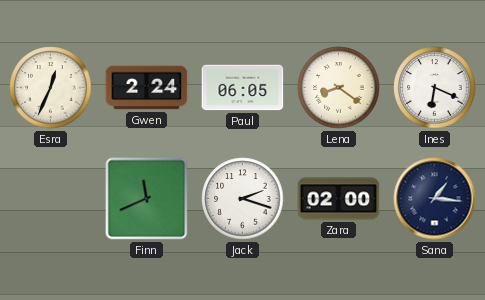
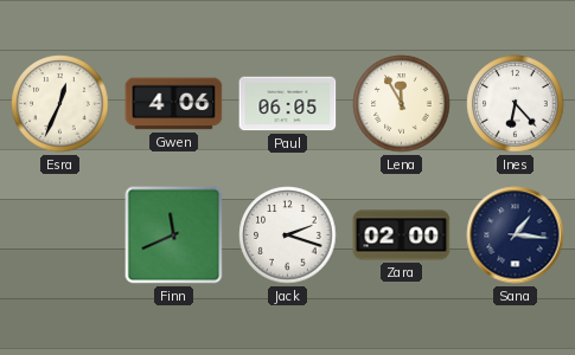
Gwen: 2:24 -> 4:06 (174, 104)
Lena: 8:21 -> 11:55 (402, 104)
Ines: 6:19 -> 6:23 (516, 104)
